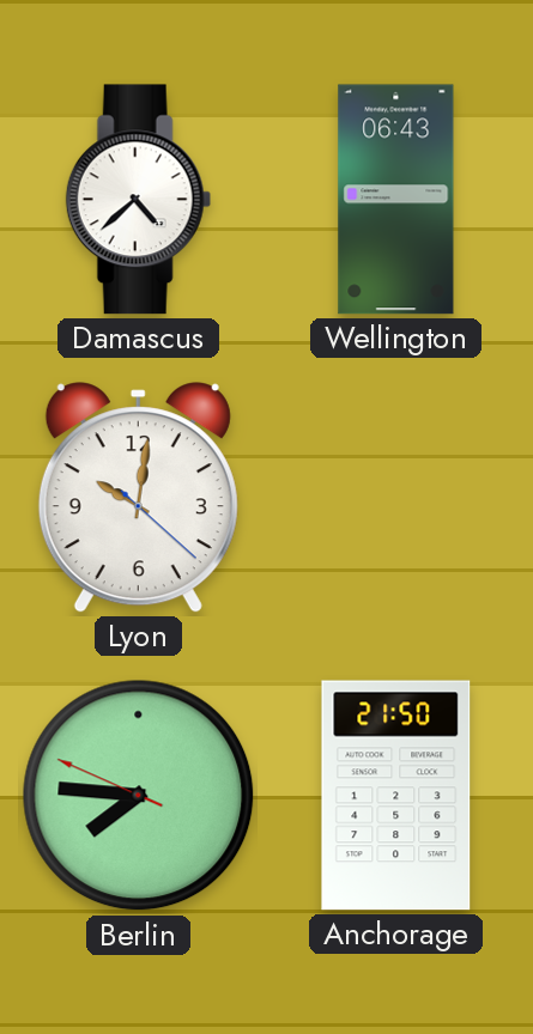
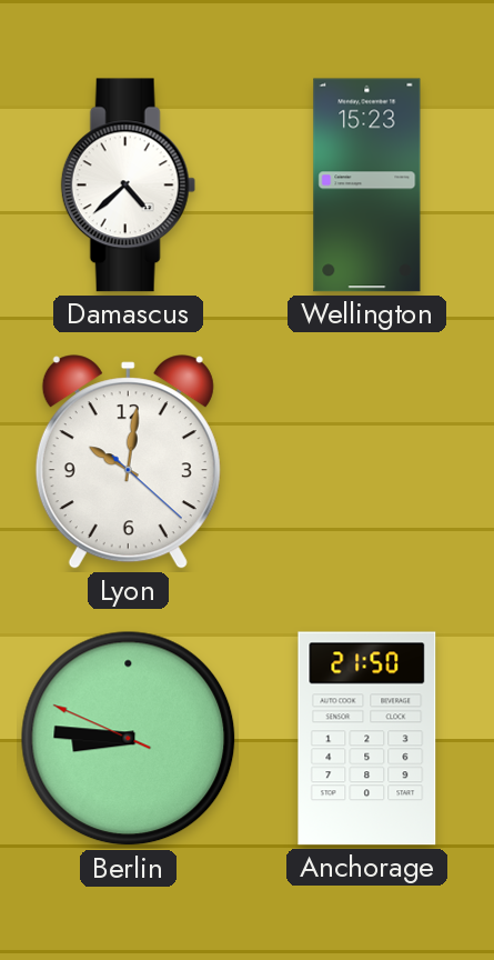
Wellington: 06:43 -> 15:23 (367, 186)
Berlin: 7:45 -> 8:45 (129, 739)
